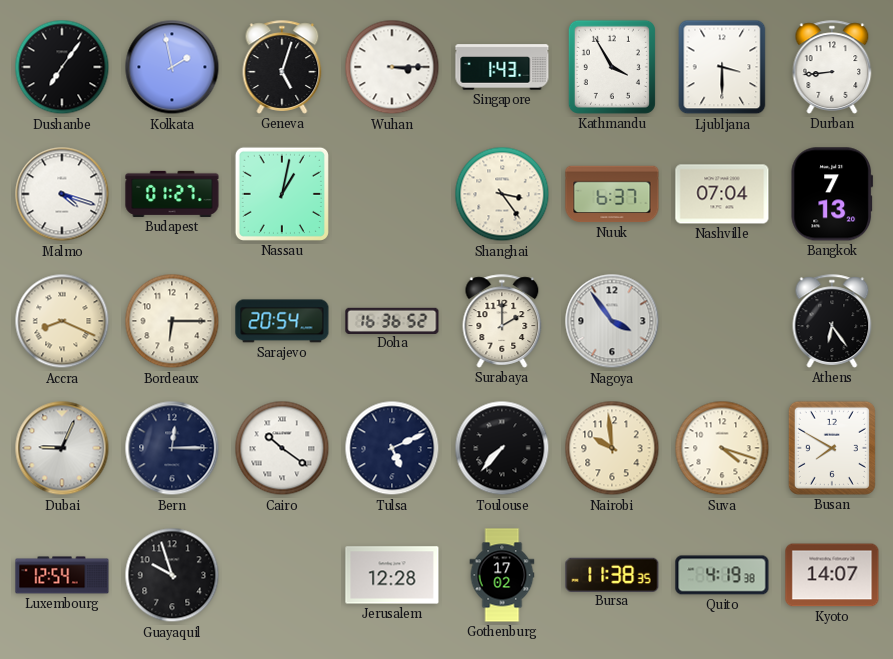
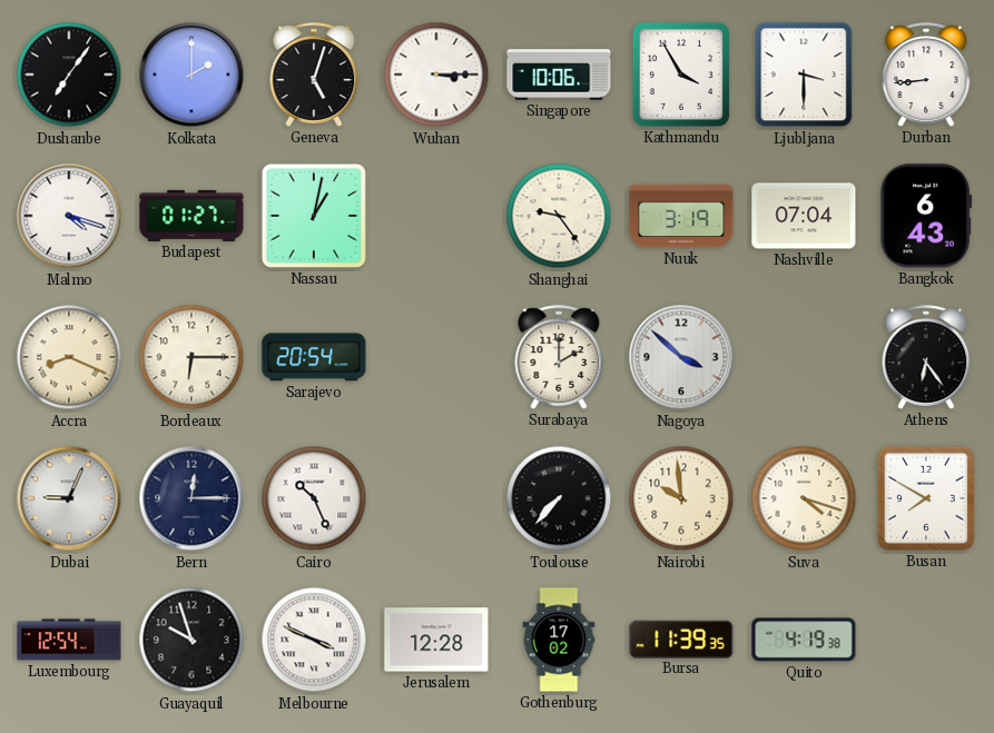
Kolkata: 1:58 -> 2:00 (191, 75)
Singapore: 1:43 -> 10:06 (559, 75)
Shanghai: 3:24 -> 9:24 (559, 216)
Nuuk: 6:37 -> 3:19 (681, 216)
Bangkok: 7:13 -> 6:43 (926, 216)
Doha: 16:36 -> none (392, 320)
Nagoya: 3:54 -> 3:52 (681, 357)
Cairo: 10:21 -> 10:26 (314, 498)
Tulsa: 5:11 -> none (392, 448)
Melbourne: none -> 3:49 (314, 640)
Bursa: 11:38 -> 11:39 (681, 638)
Kyoto: 14:07 -> none (832, 575)
